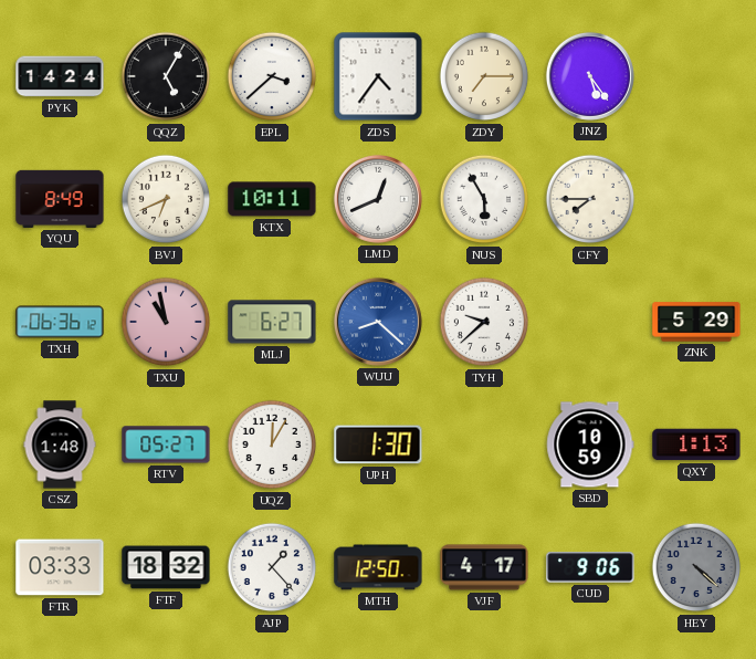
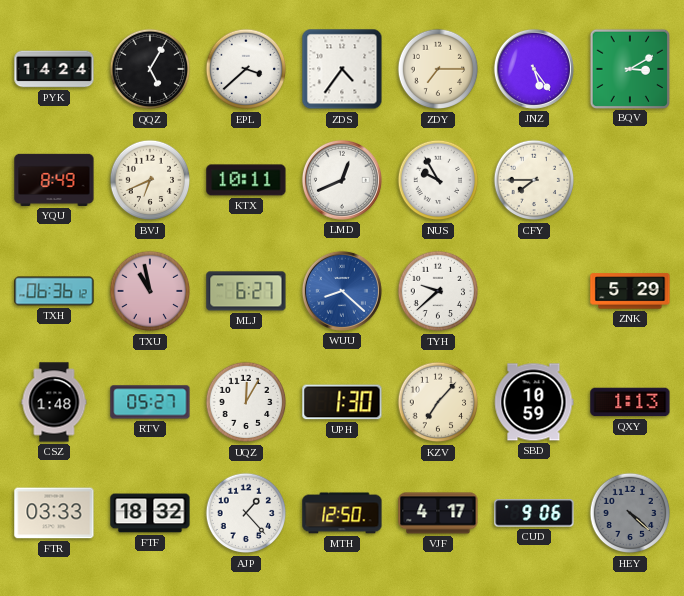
BQV: none -> 3:10 (629, 68)
NUS: 5:55 -> 9:55 (438, 180)
KZV: none -> 7:07 (438, 402)
